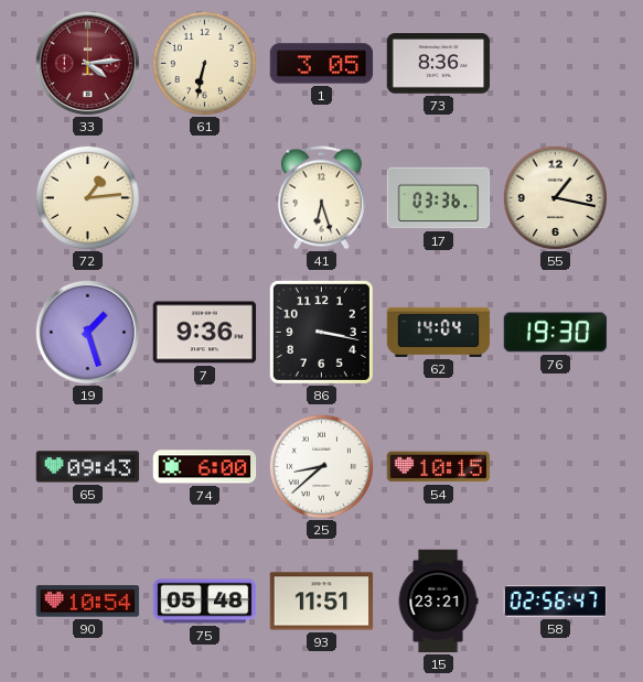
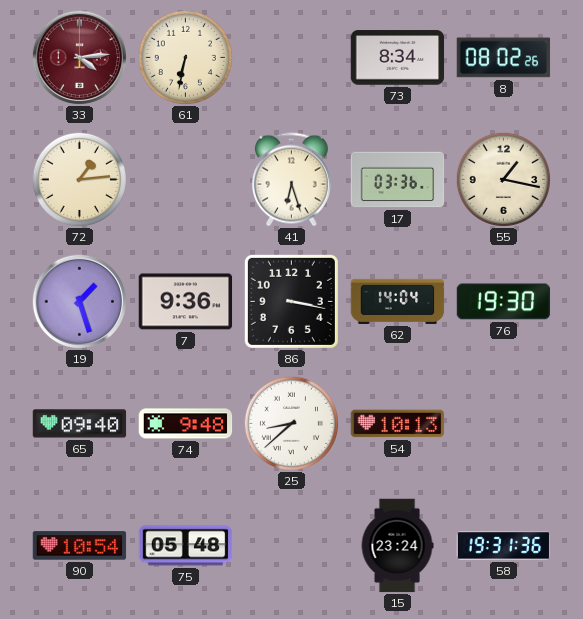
1: 3:05 -> none (322, 64)
73: 8:36 -> 8:34 (398, 58)
8: none -> 08:02 (504, 58)
65: 09:43 -> 09:40 (80, 424)
74: 6:00 -> 9:48 (186, 424)
54: 10:15 -> 10:13 (398, 424)
93: 11:51 -> none (322, 602)
15: 23:21 -> 23:24 (397, 546)
58: 02:56 -> 19:31 (504, 546)
